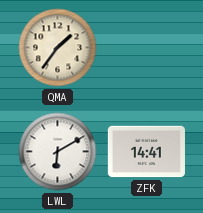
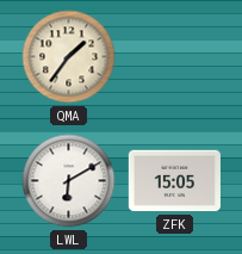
ZFK: 14:41 -> 15:05 (174, 181)
